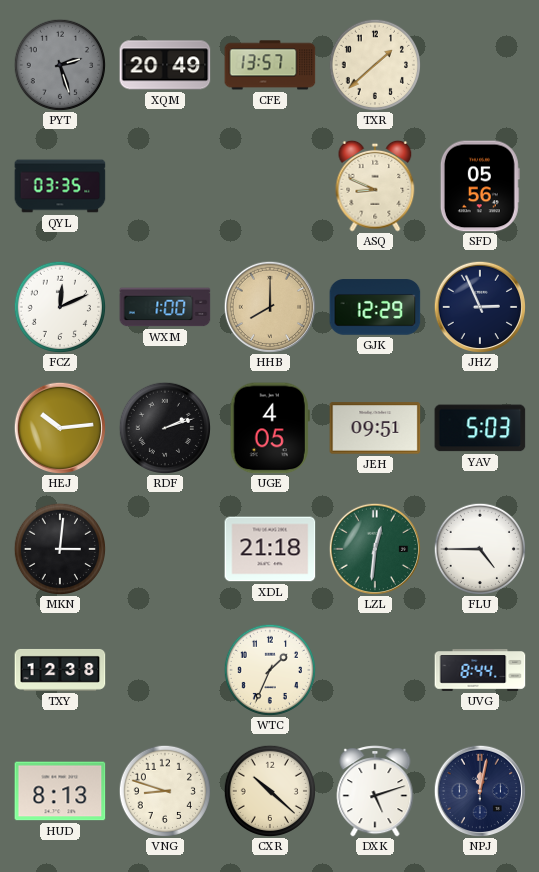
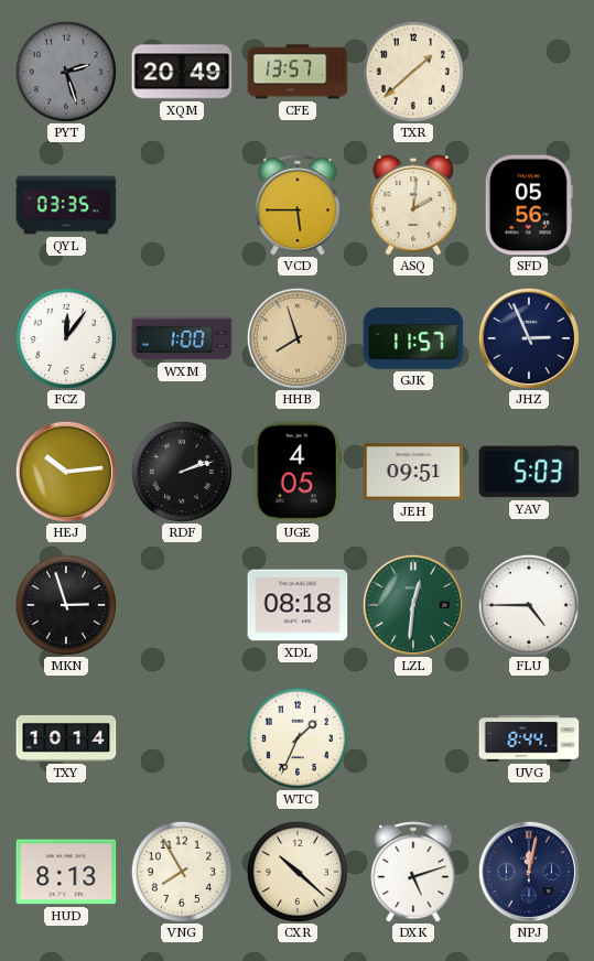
VCD: none -> 5:45 (298, 206)
ASQ: 8:49 -> 2:01 (413, 205)
FCZ: 12:11 -> 12:06 (65, 337)
HHB: 8:00 -> 7:57 (296, 337)
GJK: 12:29 -> 11:57 (413, 338)
MKN: 3:01 -> 2:57 (65, 604)
XDL: 21:18 -> 08:18 (298, 605)
TXY: 12:38 -> 10:14 (66, 738)
VNG: 8:48 -> 7:55 (181, 871)
